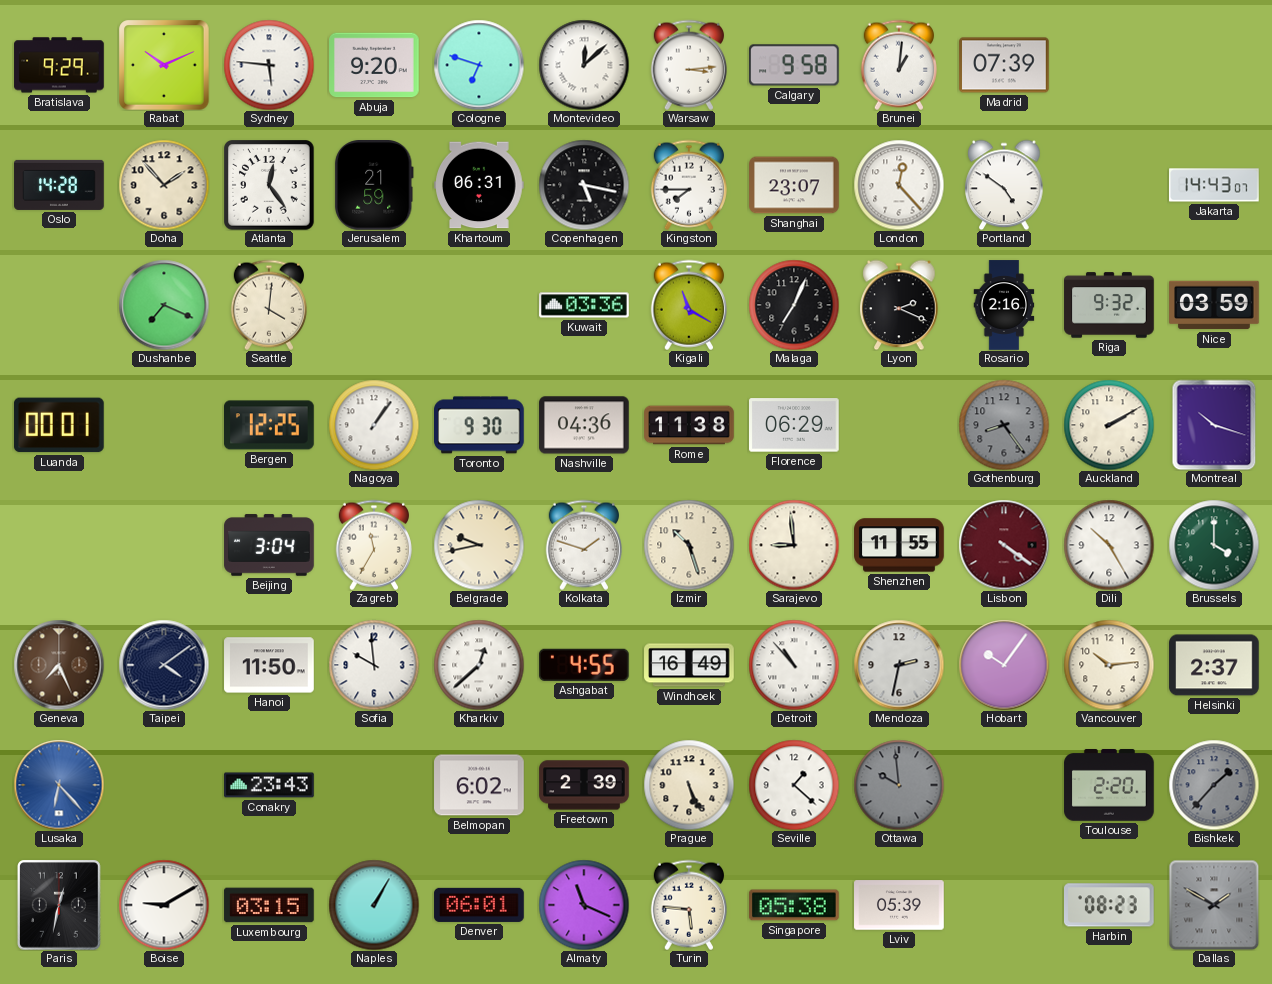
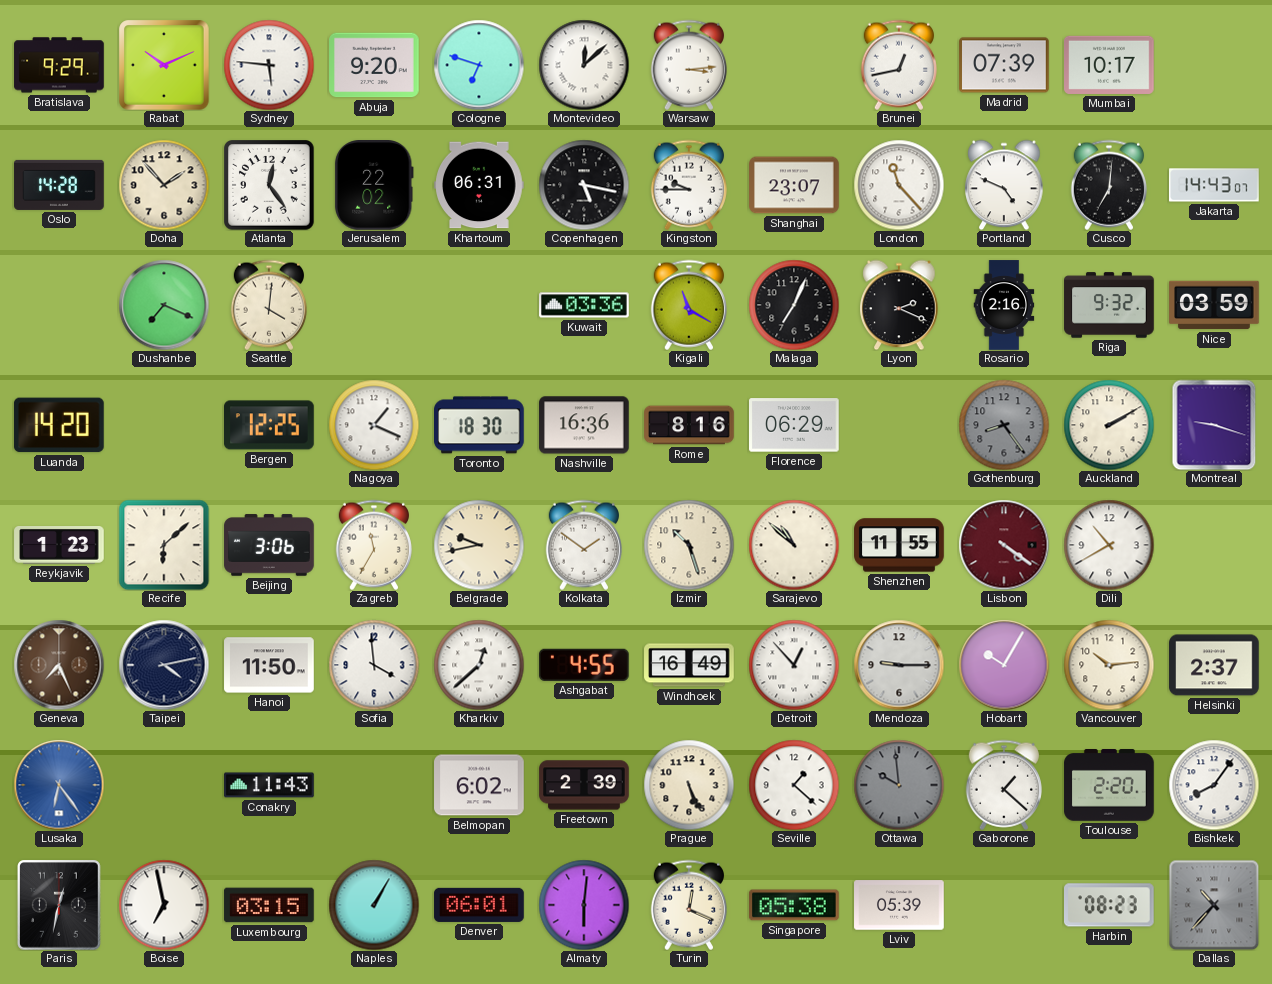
Calgary: 9:58 -> none (794, 65)
Brunei: 1:01 -> 12:43 (898, 65)
Mumbai: none -> 10:17 (1109, 65)
Jerusalem: 21:59 -> 22:02 (374, 186)
Kingston: 7:45 -> 9:45 (688, 185)
London: 12:23 -> 11:23 (899, 185)
Portland: 4:51 -> 4:49 (1004, 185)
Cusco: none -> 7:01 (1108, 185)
Luanda: 00:01 -> 14:20 (59, 425)
Nagoya: 1:06 -> 1:19 (374, 425)
Toronto: 9:30 -> 18:30 (480, 425)
Nashville: 04:36 -> 16:36 (584, 425)
Rome: 11:38 -> 8:16 (689, 425)
Montreal: 10:18 -> 9:18 (1214, 425)
Reykjavik: none -> 1:23 (59, 546)
Recife: none -> 6:08 (164, 545)
Beijing: 3:04 -> 3:06 (269, 545)
Kolkata: 1:48 -> 1:51 (583, 545)
Sarajevo: 8:59 -> 10:52 (794, 545)
Dili: 10:25 -> 10:40 (1109, 545)
Brussels: 4:00 -> none (1214, 545)
Taipei: 4:09 -> 4:13 (164, 665)
Sofia: 9:59 -> 3:59 (374, 665)
Detroit: 10:53 -> 12:53 (794, 665)
Mendoza: 2:32 -> 9:15 (899, 665)
Hobart: 10:06 -> 10:05 (1004, 665)
Lusaka: 6:23 -> 6:24 (59, 785)
Conakry: 23:43 -> 11:43 (269, 785)
Gaborone: none -> 1:22 (1003, 785)
Bishkek: 1:37 -> 8:06 (1214, 785)
Bishkek dial: grey -> white (1214, 785)
Boise: 9:10 -> 6:58 (164, 905)
Almaty: 11:19 -> 6:01 (584, 905)
Turin: 5:46 -> 12:19 (688, 905)
Dallas: 1:50 -> 10:37 (1214, 905)
